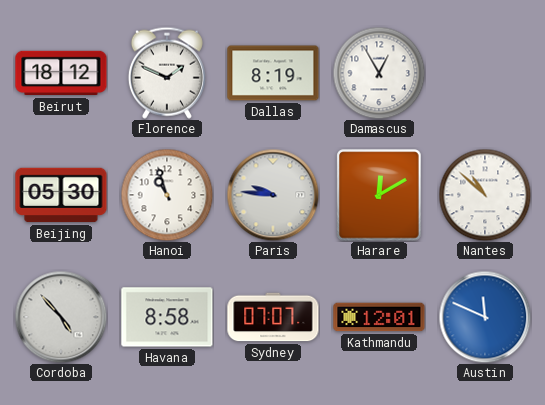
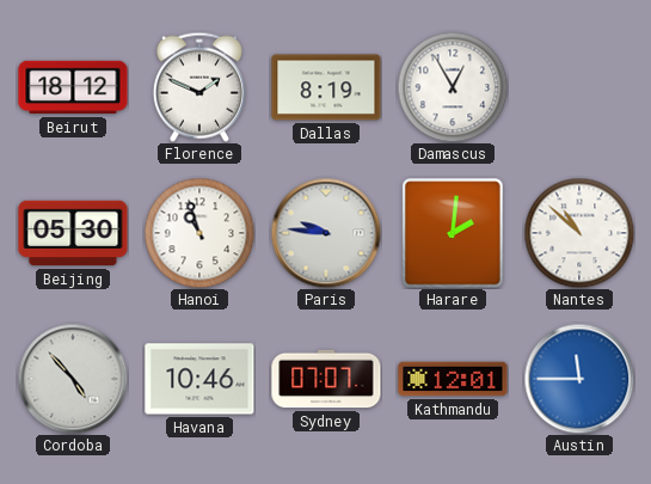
Harare: 12:10 -> 2:01 (453, 233)
Havana: 8:58 -> 10:46 (199, 379)
Austin: 11:49 -> 11:45 (579, 379)
